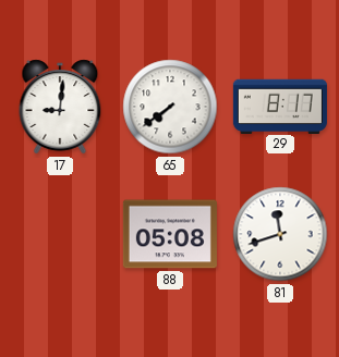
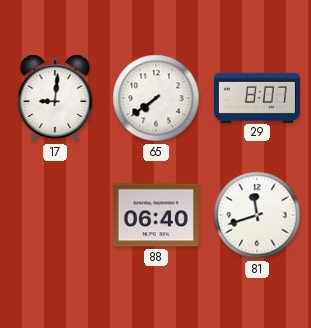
29: 8:17 -> 8:07 (257, 97)
88: 05:08 -> 06:40 (156, 215)
